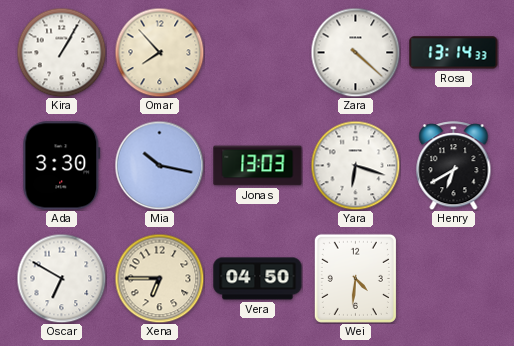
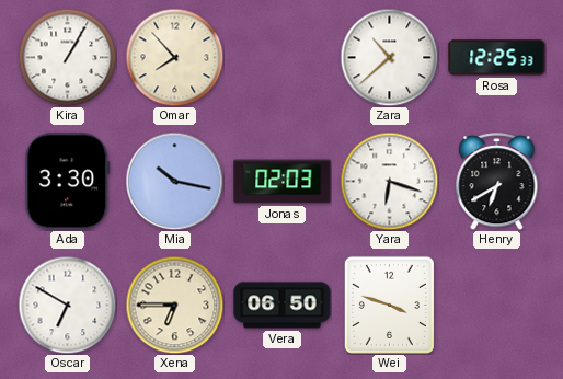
Zara: 4:22 -> 10:38 (389, 57)
Rosa: 13:14 -> 12:25 (497, 58)
Jonas: 13:03 -> 02:03 (283, 182)
Vera: 04:50 -> 06:50 (283, 306)
Wei: 4:31 -> 3:48 (389, 305)
